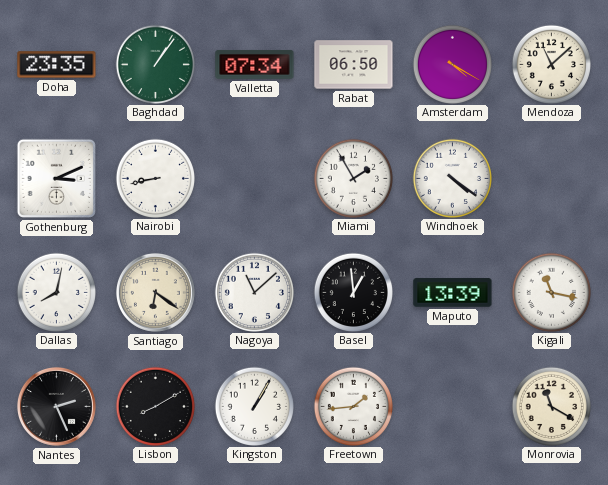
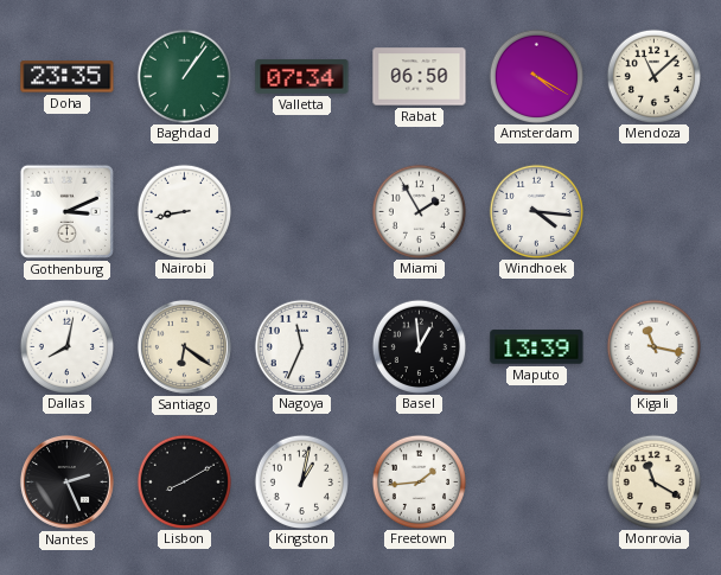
Windhoek: 4:21 -> 4:16 (536, 211)
Nagoya: 11:08 -> 11:34 (301, 346)
Kingston: 1:05 -> 1:02 (301, 481)
